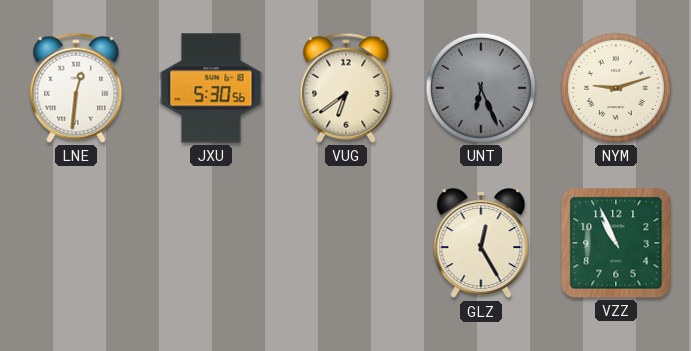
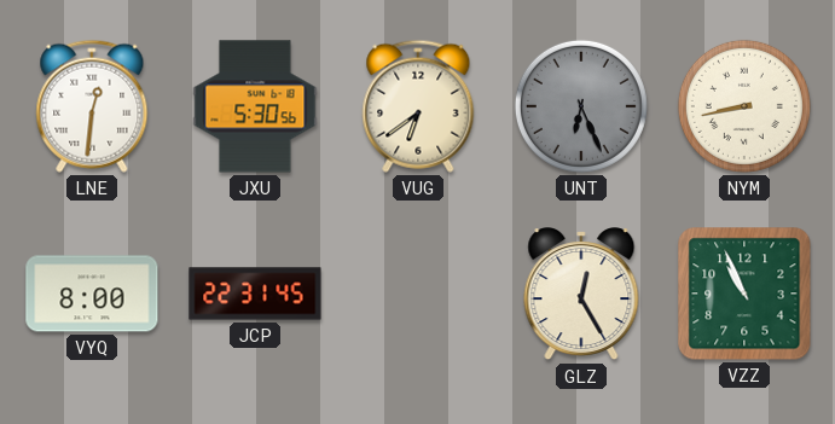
NYM: 9:12 -> 8:43 (744, 106)
VYQ: none -> 8:00 (92, 294)
JCP: none -> 22:31 (255, 294)
